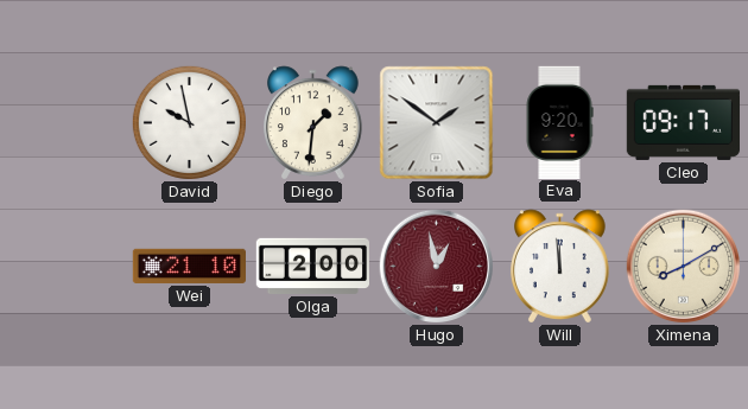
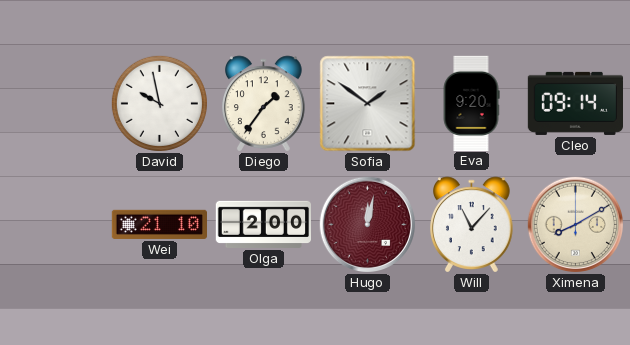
Diego: 1:31 -> 1:36 (264, 104)
Cleo: 09:17 -> 09:14 (575, 103)
Hugo: 12:58 -> 12:02 (368, 225)
Will: 11:59 -> 11:07 (472, 225)
